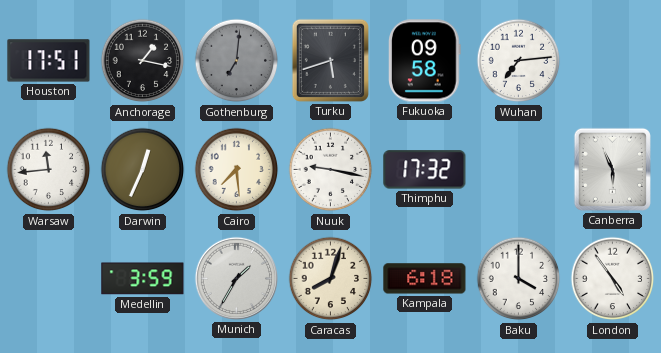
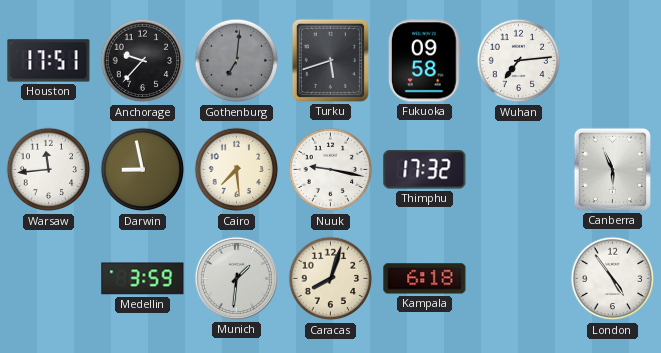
Anchorage: 1:17 -> 9:37 (143, 61)
Darwin: 12:34 -> 8:58 (143, 170)
Munich: 1:35 -> 1:31 (236, 278)
Baku: 4:00 -> none (519, 279)
